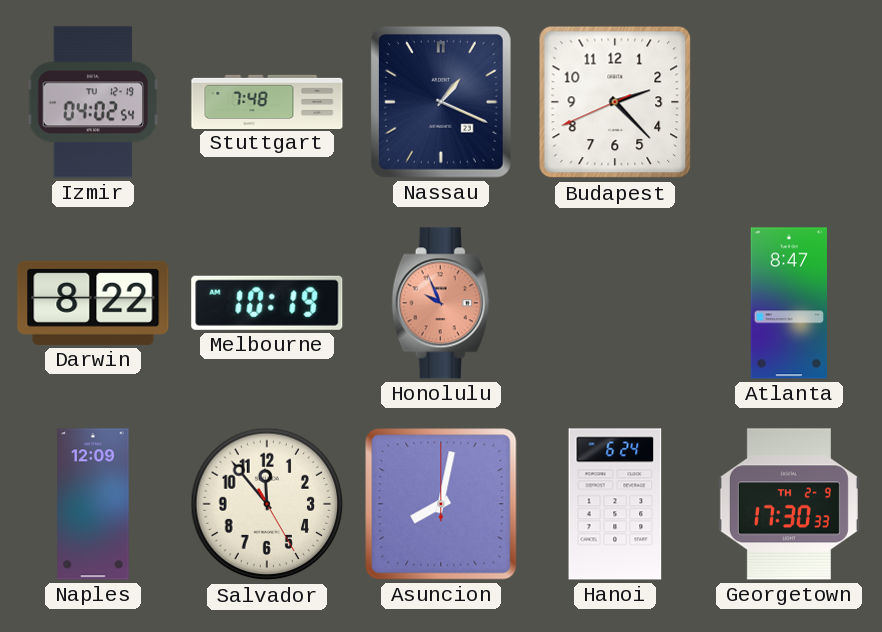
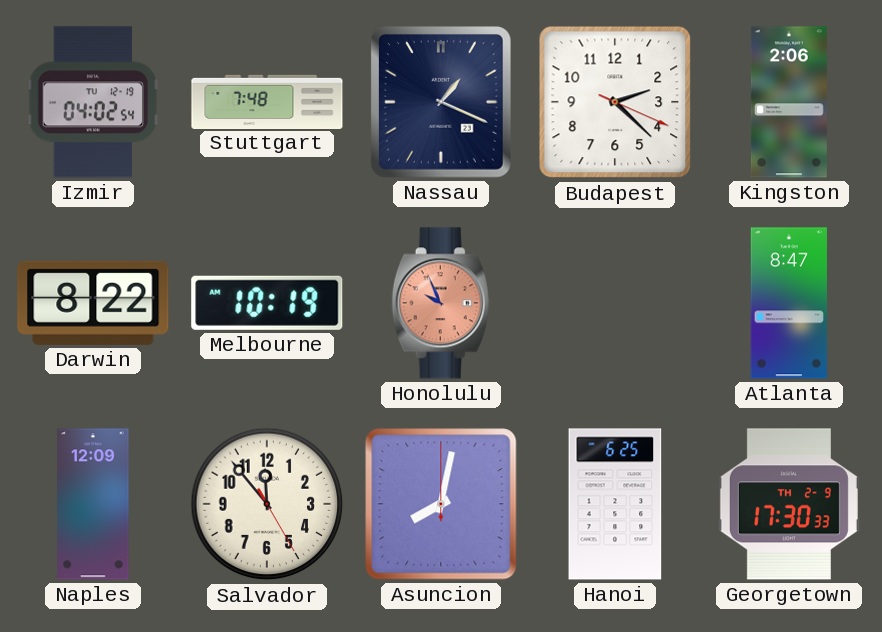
Budapest: 2:22:41 -> 2:22:19 (615, 102)
Kingston: none -> 2:06 (789, 102)
Hanoi: 6:24 -> 6:25 (615, 504)
